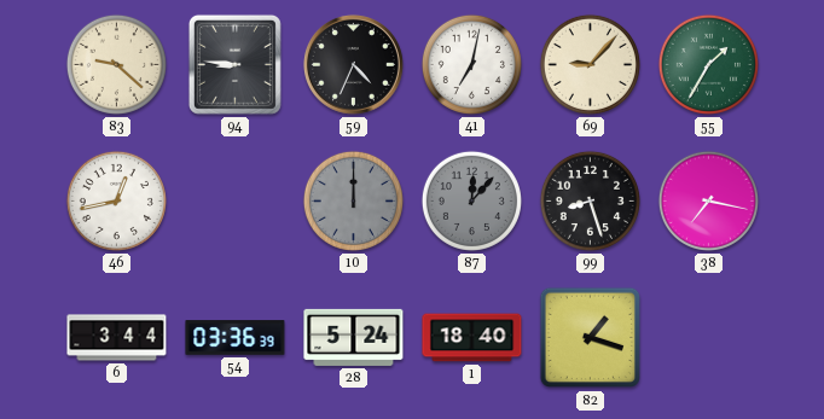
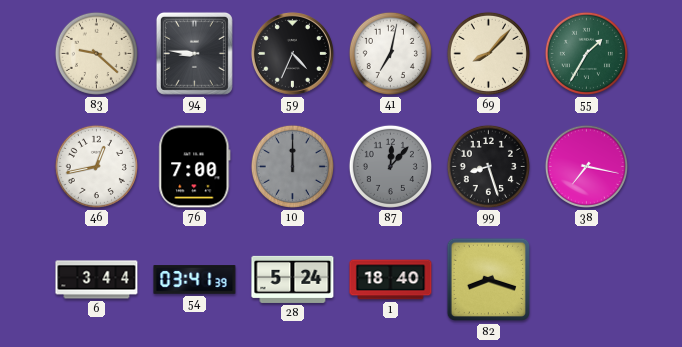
69: 9:07 -> 8:07 (488, 53)
76: none -> 7:00 (195, 167)
54: 03:36 -> 03:41 (195, 280)
82: 1:18 -> 8:18 (489, 280)
